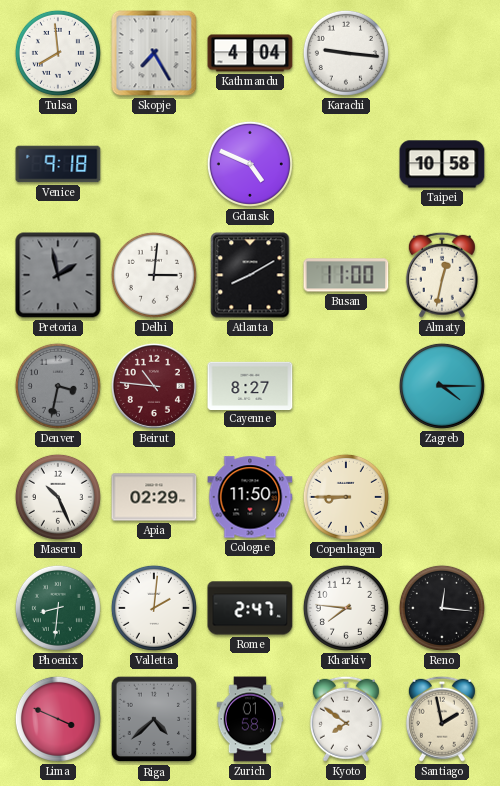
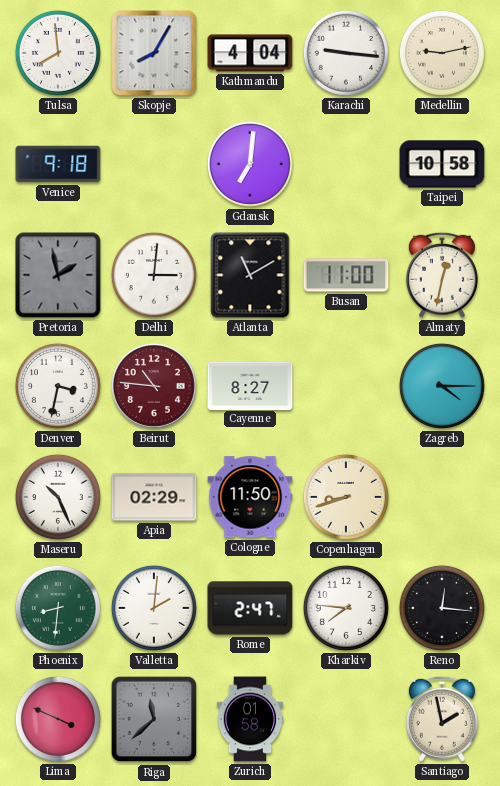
Skopje: 7:25 -> 8:05 (154, 53)
Medellin: none -> 9:13 (442, 53)
Gdansk: 4:49 -> 7:01 (250, 164)
Atlanta: 8:10 -> 11:10 (250, 275)
Denver dial: grey -> white (58, 386)
Copenhagen: 8:45 -> 8:42 (346, 497)
Riga: 4:38 -> 11:38 (154, 719)
Kyoto: 7:51 -> none (346, 719)
